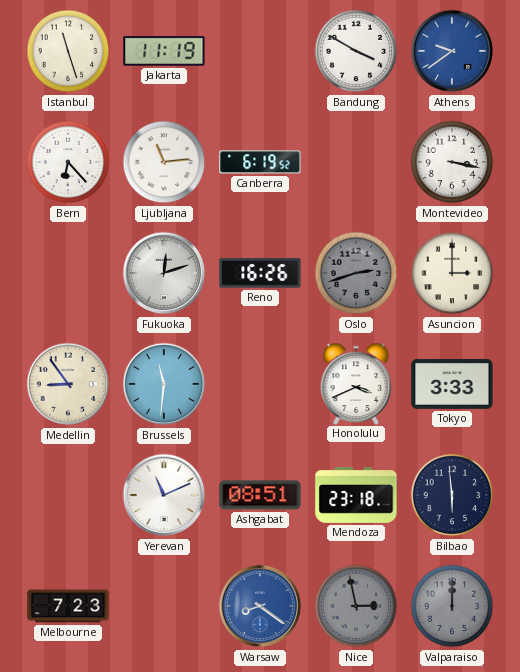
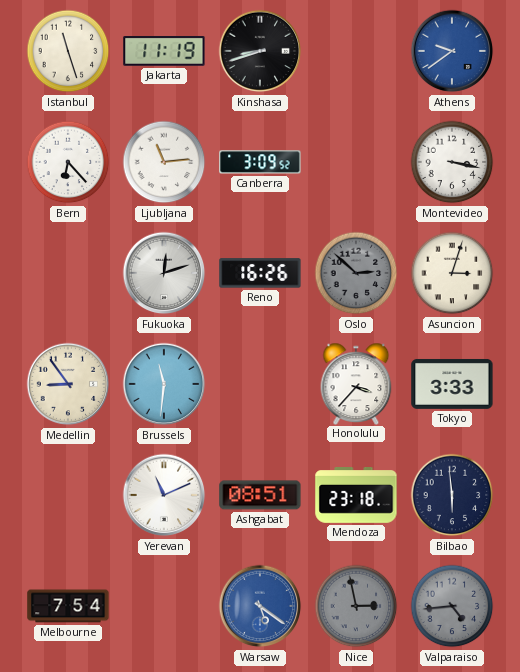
Kinshasa: none -> 8:42 (260, 51)
Bandung: 3:50 -> none (356, 51)
Canberra: 6:19 -> 3:09 (260, 162)
Oslo: 2:42 -> 2:52 (356, 273)
Asuncion: 3:00 -> 3:03 (452, 273)
Honolulu: 3:41 -> 3:37 (356, 383)
Melbourne: 7:23 -> 7:54 (68, 606)
Warsaw: 8:21 -> 5:21 (260, 606)
Valparaiso: 12:00 -> 4:44 (452, 606)
